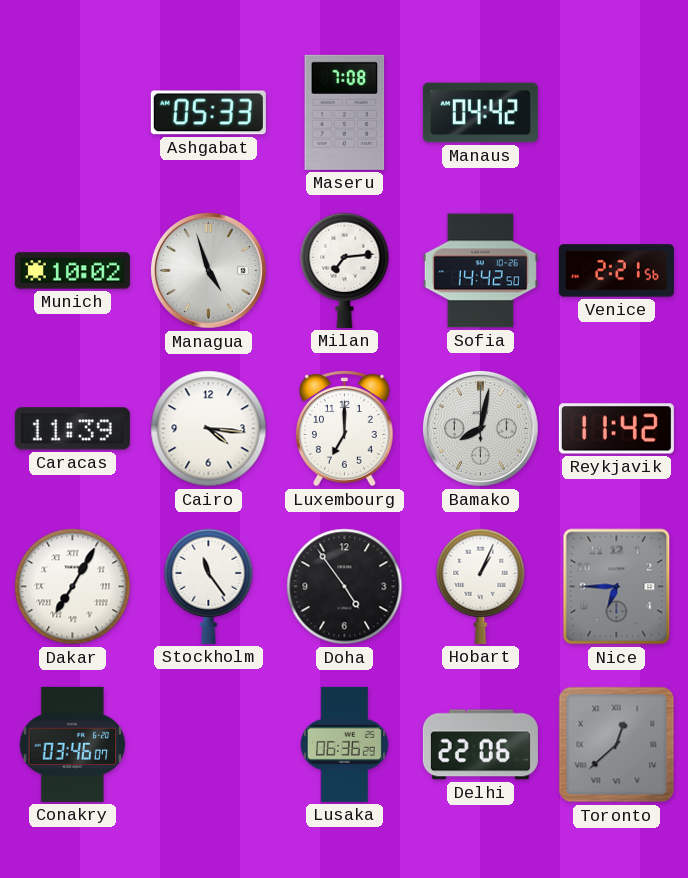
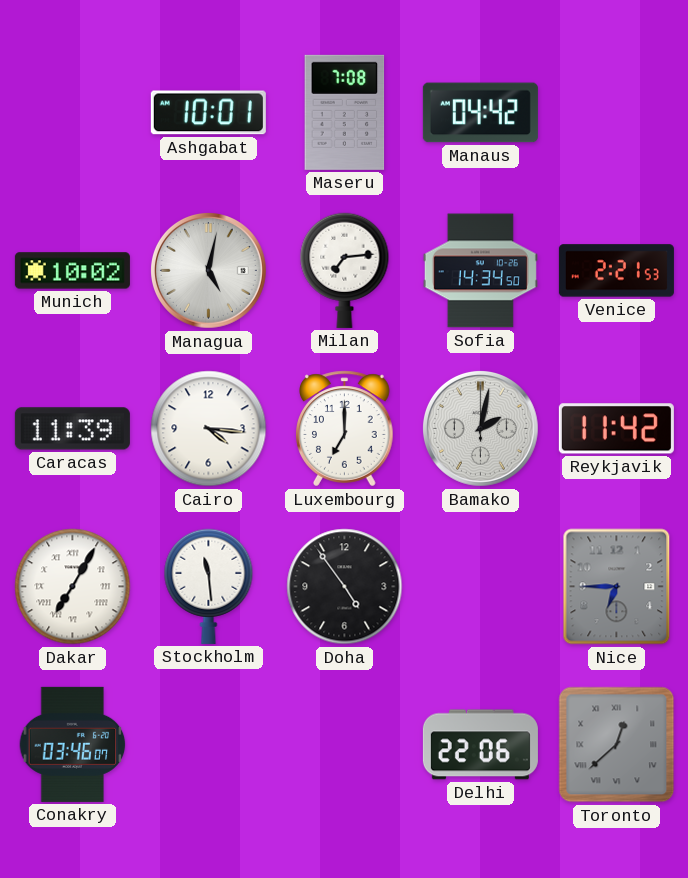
Ashgabat: 05:33 -> 10:01 (208, 113)
Managua: 4:57 -> 5:02 (208, 270)
Sofia: 14:42 -> 14:34 (480, 271)
Venice: 2:21:56 -> 2:21:53 (616, 271)
Bamako: 8:02 -> 2:02 (480, 428)
Stockholm: 11:24 -> 11:29 (209, 586)
Hobart: 1:04 -> none (481, 586)
Lusaka: 06:36 -> none (344, 744)
